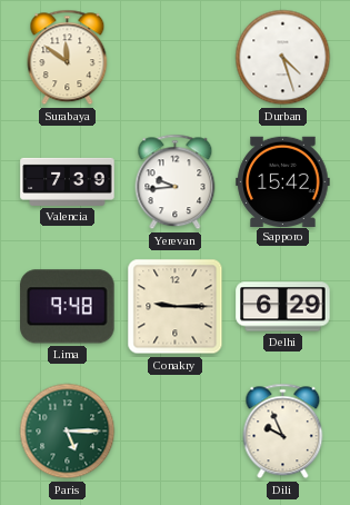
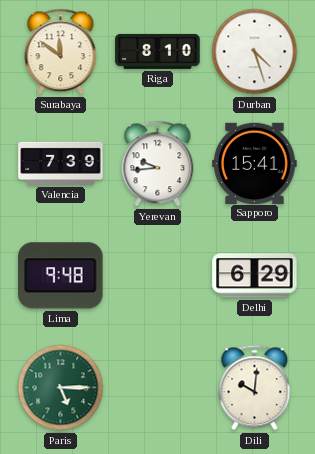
Riga: none -> 8:10 (158, 51)
Sapporo: 15:42 -> 15:41 (255, 163)
Conakry: 9:15 -> none (176, 307)
Dili: 9:56 -> 10:01 (255, 388)
